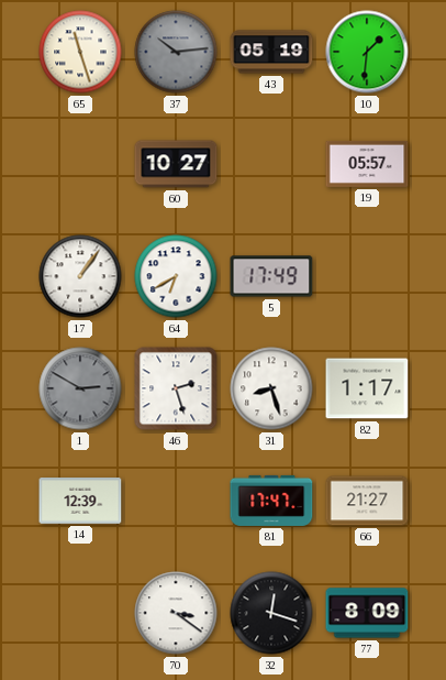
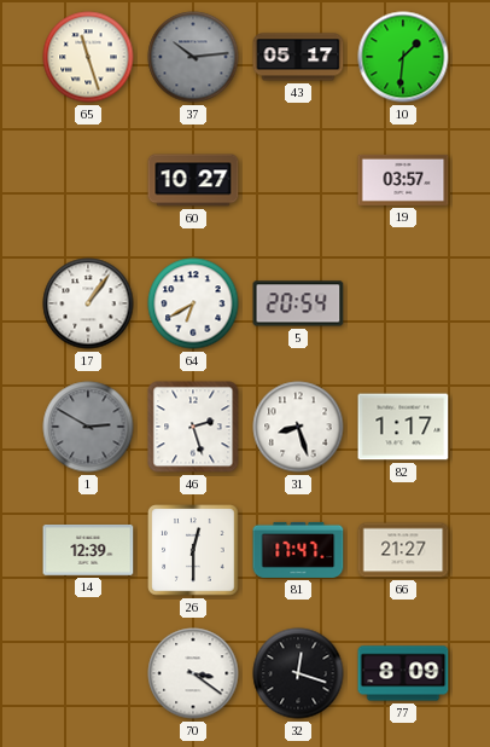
43: 05:19 -> 05:17 (298, 57)
19: 05:57 -> 03:57 (403, 180)
5: 17:49 -> 20:54 (298, 303)
26: none -> 12:30 (193, 550)
